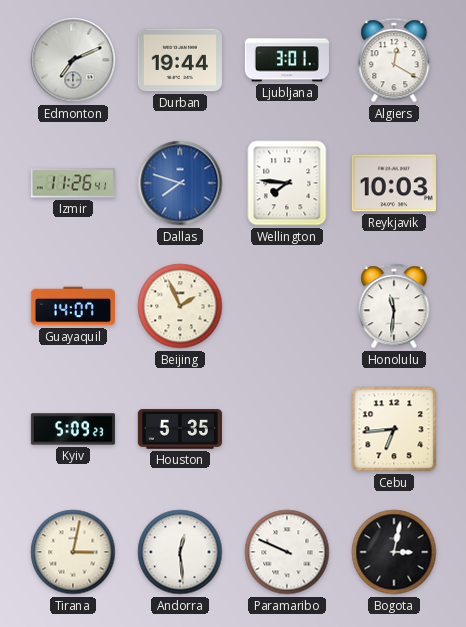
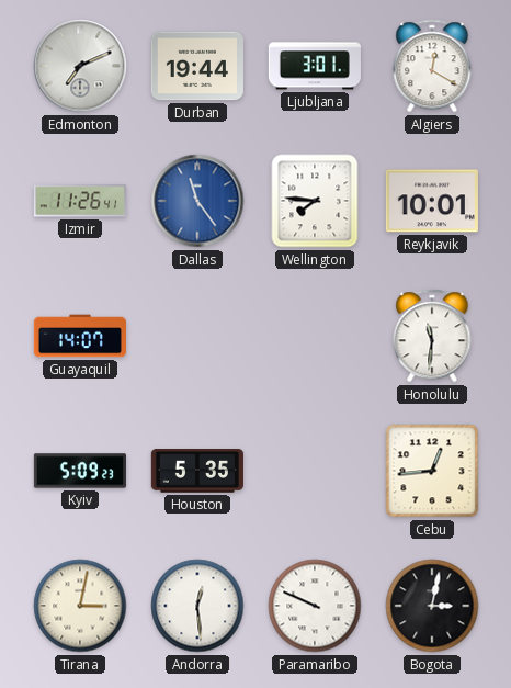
Dallas: 7:48 -> 11:24 (197, 201)
Reykjavik: 10:03 -> 10:01 (432, 201)
Beijing: 1:56 -> none (180, 306)
Cebu: 6:44 -> 12:44 (432, 471)
